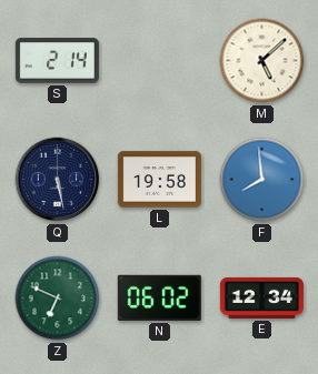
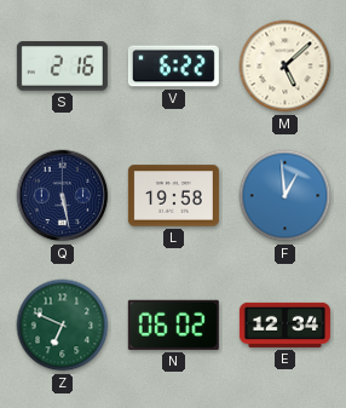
S: 2:14 -> 2:16 (62, 67)
V: none -> 6:22 (173, 67)
F: 7:59 -> 12:59 (286, 196)
